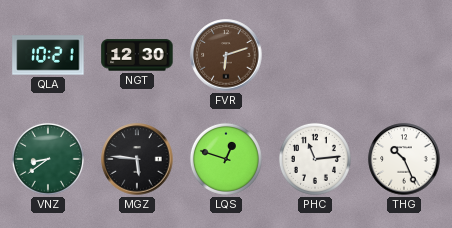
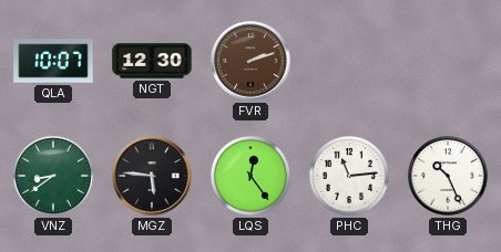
QLA: 10:21 -> 10:07 (53, 61)
FVR: 6:12 -> 2:12 (250, 61)
LQS: 12:48 -> 12:24 (250, 176)
